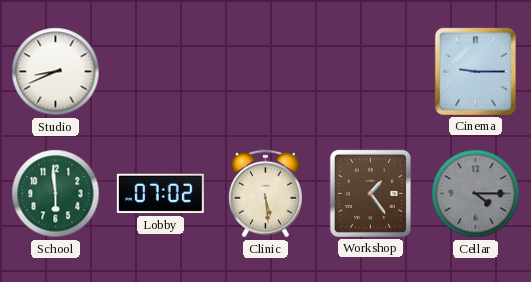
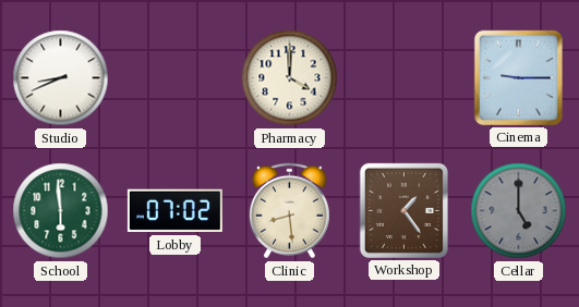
Pharmacy: none -> 4:00 (290, 78)
Clinic: 5:29 -> 8:29 (289, 211)
Cellar: 4:15 -> 5:00 (519, 211)
